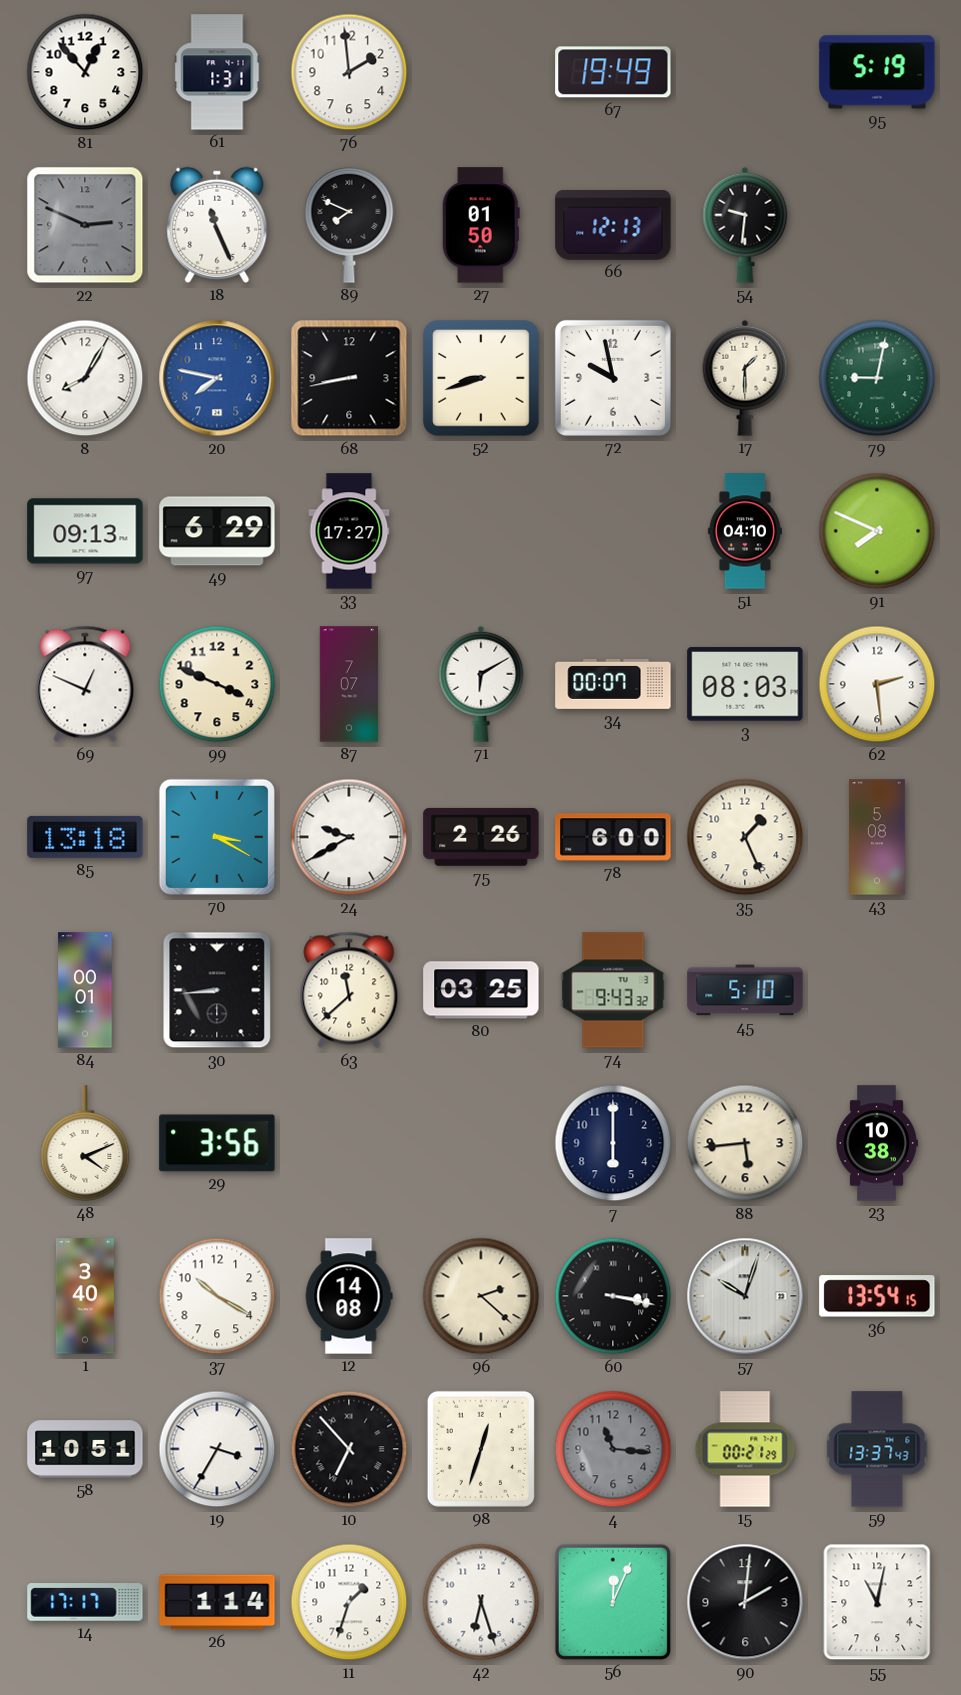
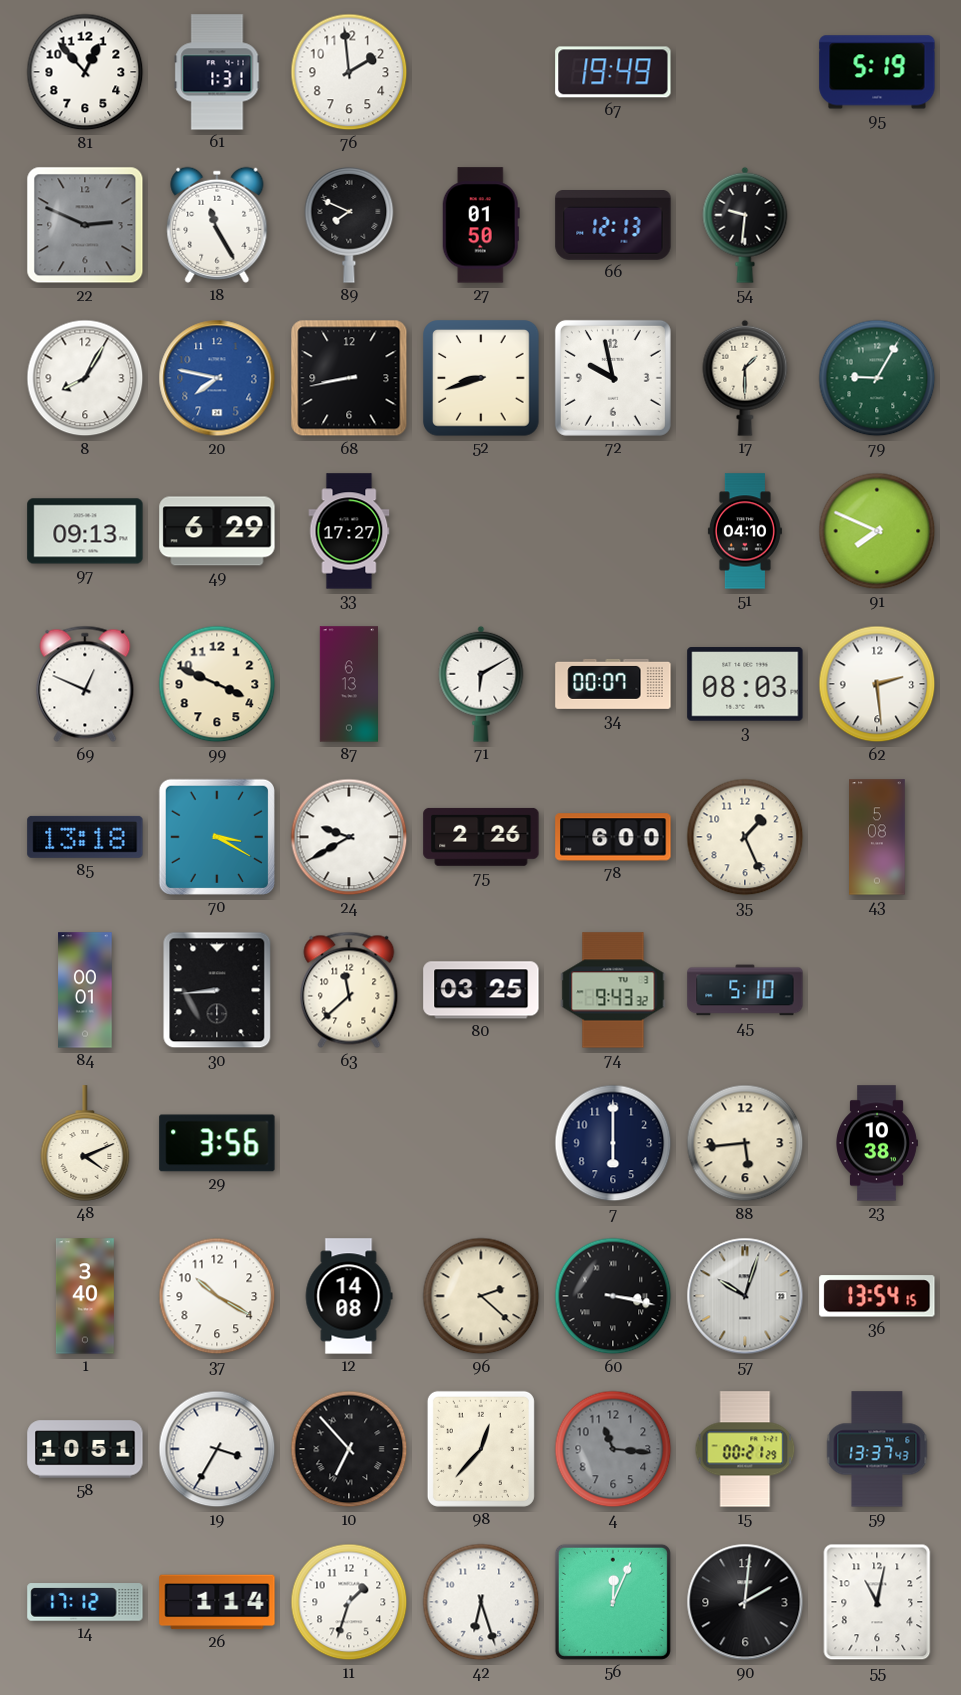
18: 11:26 -> 11:25 (217, 225)
79: 9:02 -> 9:05 (877, 378)
87: 7:07 -> 6:13 (348, 684)
98: 12:33 -> 12:37 (481, 1449)
14: 17:17 -> 17:12 (85, 1602)
